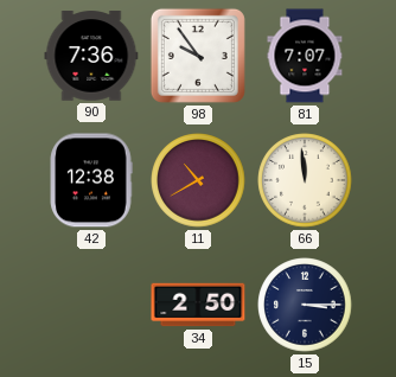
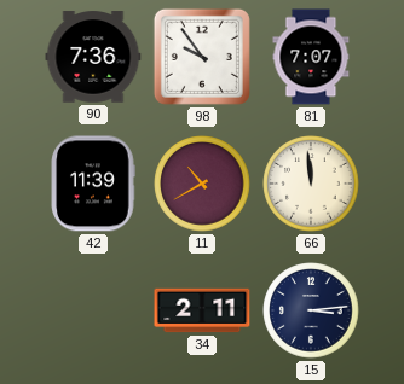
42: 12:38 -> 11:39 (93, 184)
34: 2:50 -> 2:11 (202, 310)
15: 3:15 -> 3:14 (311, 310)
